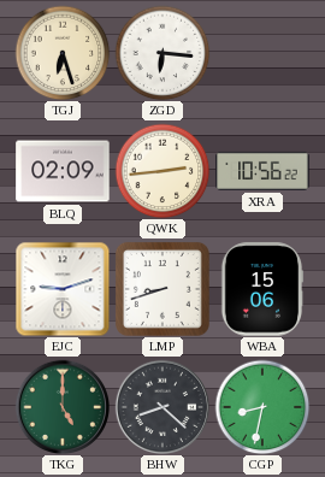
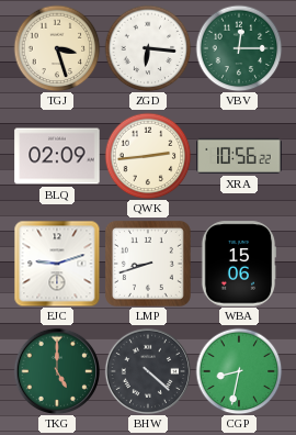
TGJ: 6:27 -> 3:27 (57, 48)
VBV: none -> 12:15 (239, 48)
BHW: 8:22 -> 4:22 (147, 370)
